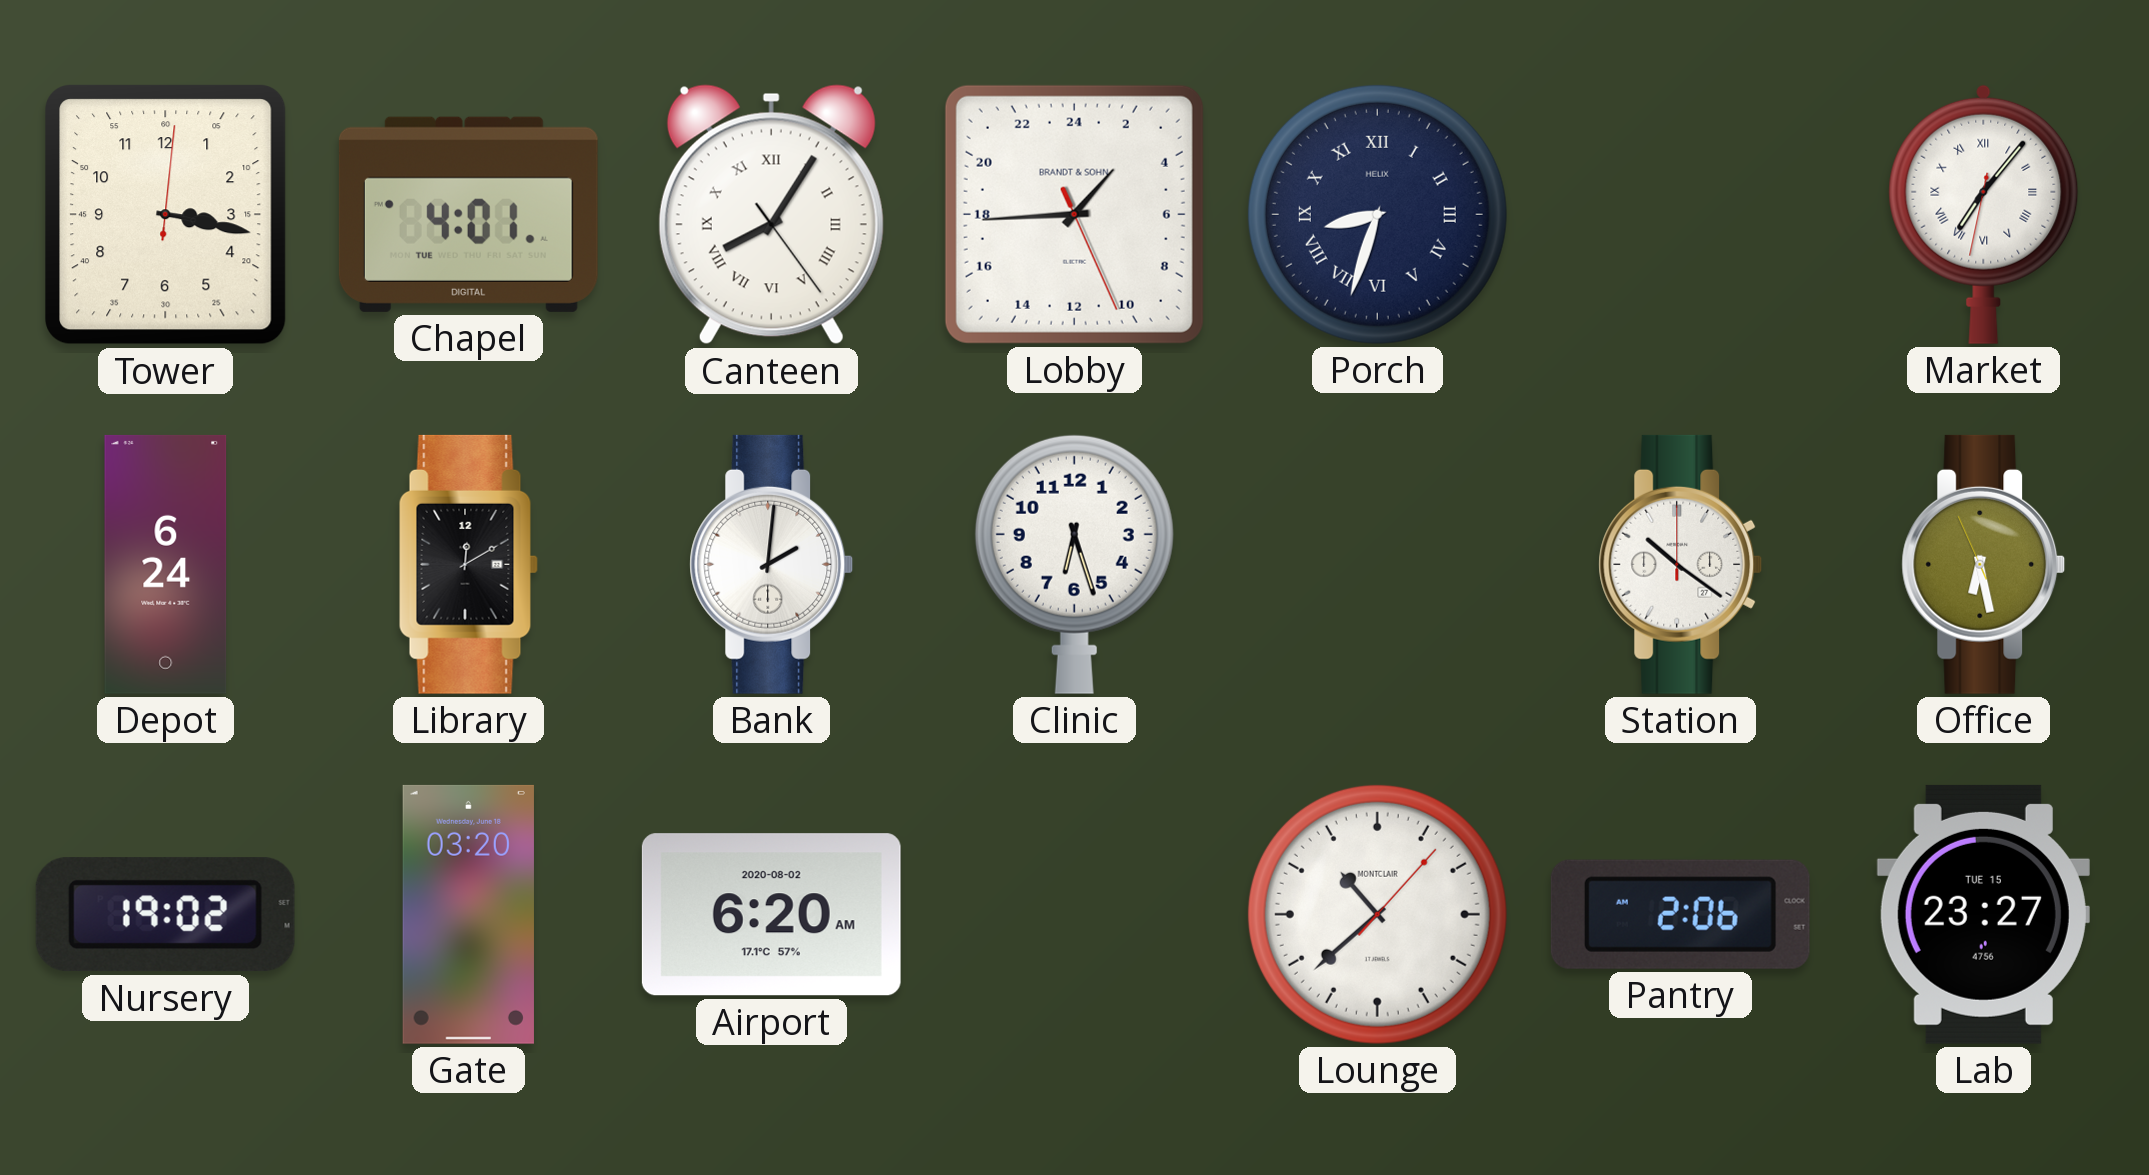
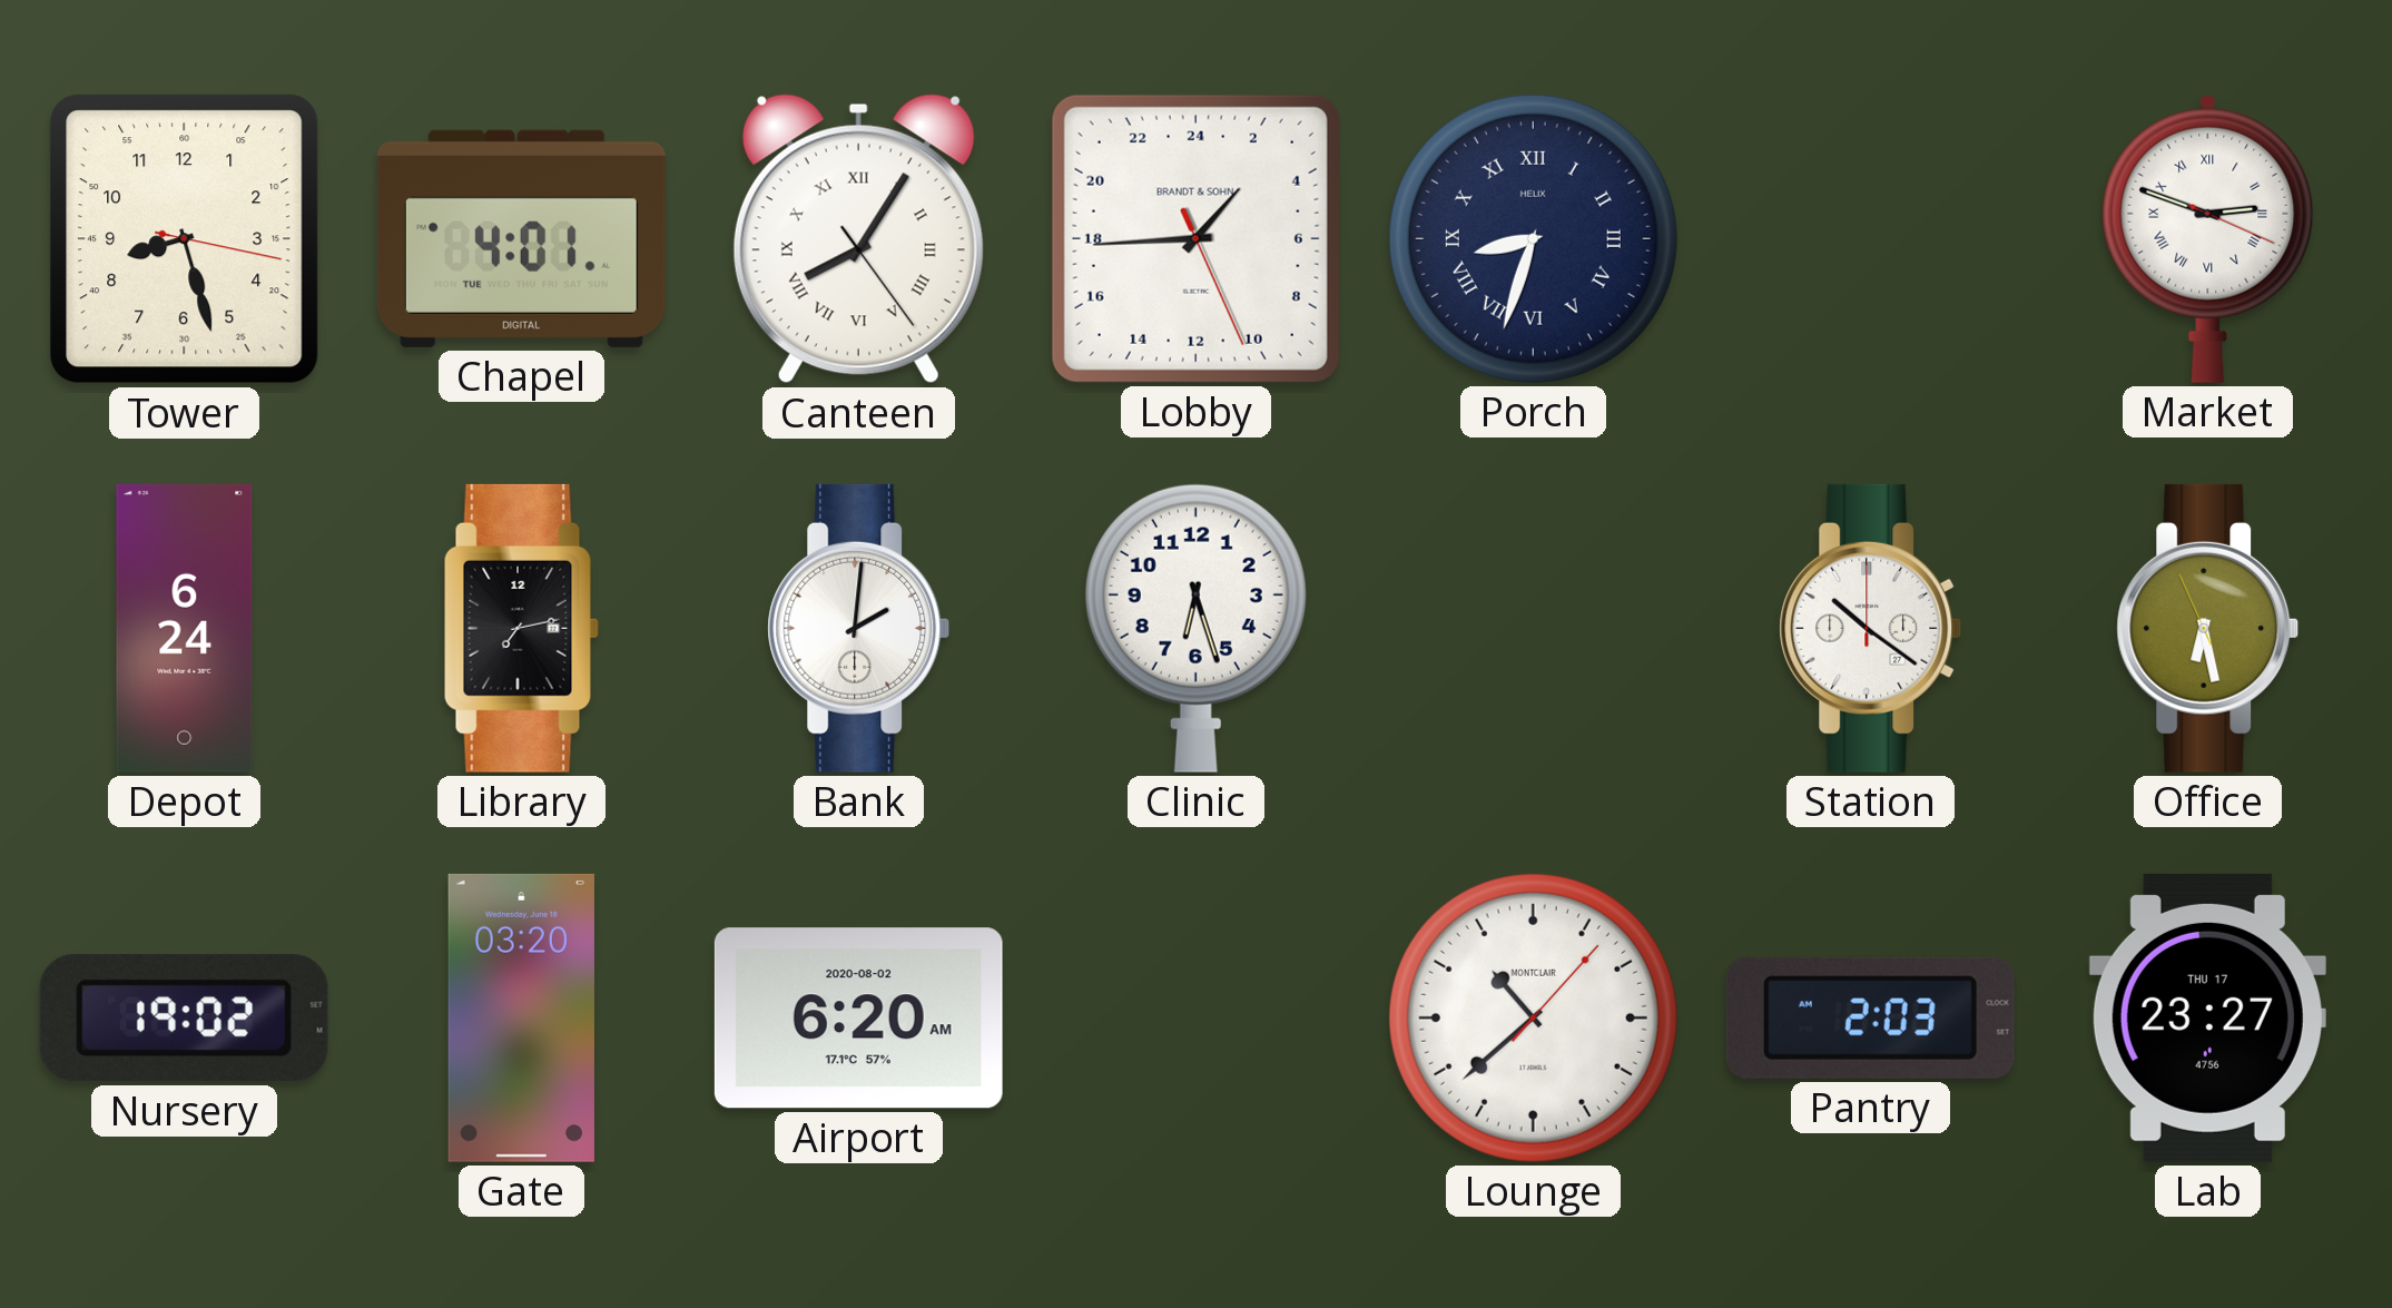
Tower: 3:17 -> 8:27 (185, 239)
Market: 7:06 -> 2:48 (2208, 238)
Library: 12:10 -> 7:13 (521, 628)
Pantry: 2:06 -> 2:03 (1870, 1017)
Lab date: TUE 15 -> THU 17 (2207, 1017)
